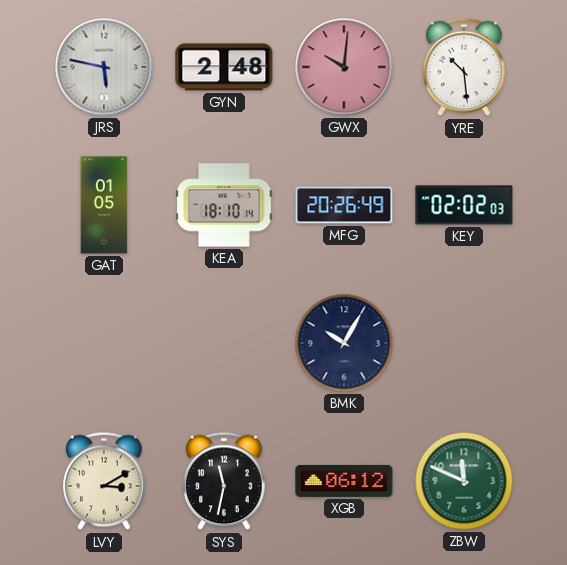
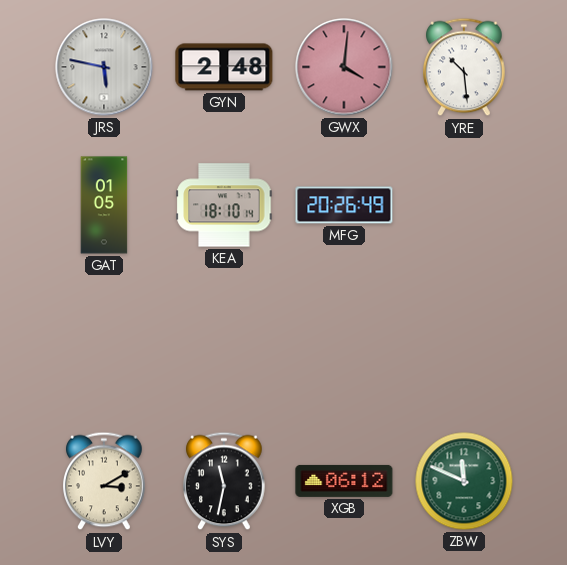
GWX: 10:01 -> 4:01 (344, 67)
KEY: 02:02 -> none (464, 205)
BMK: 10:05 -> none (344, 343)
